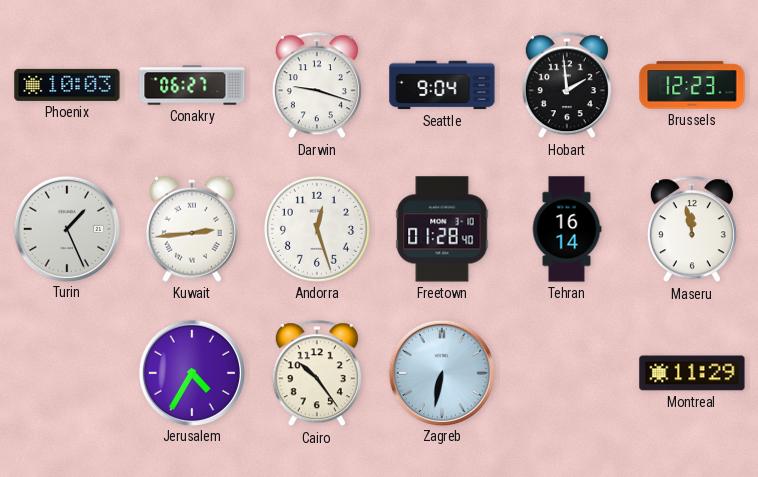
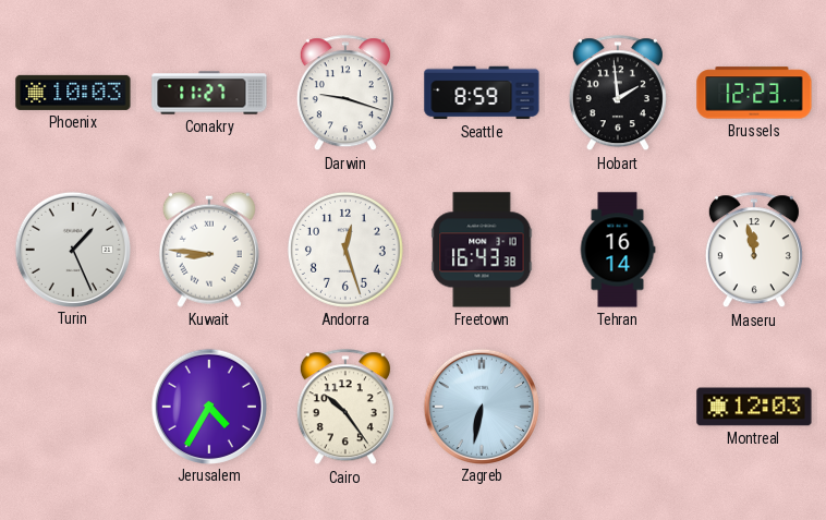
Conakry: 06:27 -> 11:27 (209, 93)
Seattle: 9:04 -> 8:59 (482, 93)
Kuwait: 2:44 -> 8:46 (209, 250)
Freetown: 01:28 -> 16:43 (482, 250)
Montreal: 11:29 -> 12:03 (754, 407)
